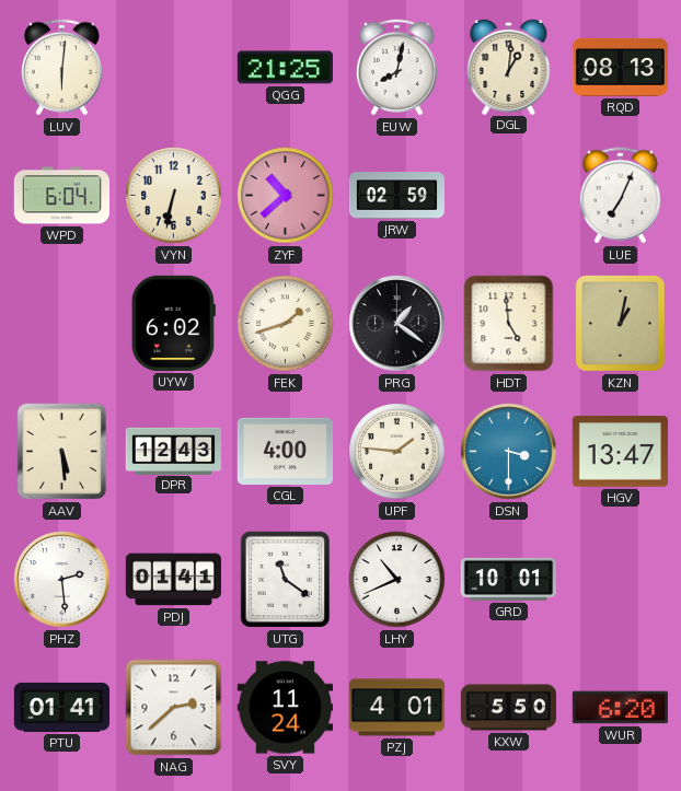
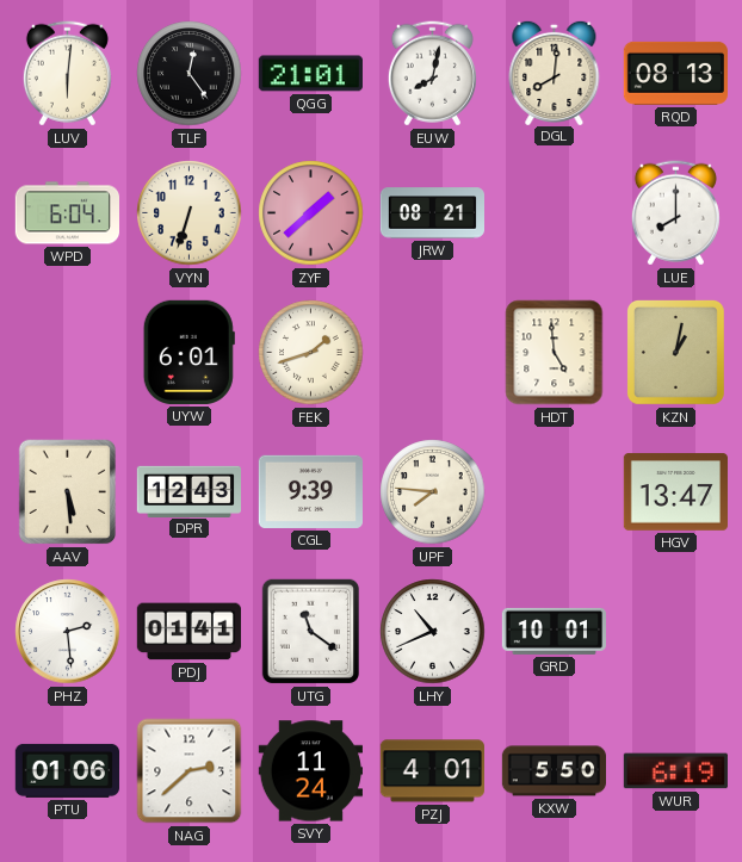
TLF: none -> 12:24 (190, 74)
QGG: 21:25 -> 21:01 (310, 74)
DGL: 1:01 -> 8:01 (555, 72)
VYN: 6:32 -> 6:33 (190, 213)
ZYF: 10:38 -> 1:38 (311, 213)
JRW: 02:59 -> 08:21 (432, 213)
LUE: 7:04 -> 8:00 (675, 213)
UYW: 6:02 -> 6:01 (188, 352)
PRG: 1:21 -> none (397, 324)
CGL: 4:00 -> 9:39 (310, 491)
UPF: 1:46 -> 7:46 (433, 492)
DSN: 3:30 -> none (509, 452)
PTU: 01:41 -> 01:06 (67, 770)
WUR: 6:20 -> 6:19 (675, 771)
